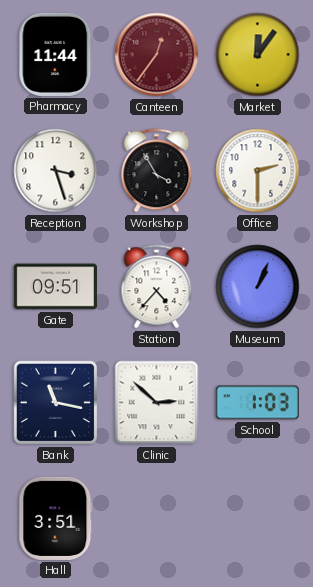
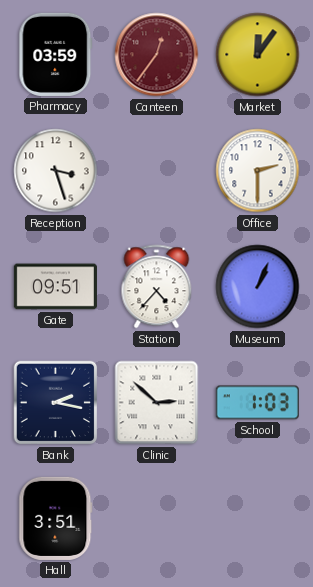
Pharmacy: 11:44 -> 03:59 (56, 54)
Workshop: 3:55 -> none (157, 171)
Bank: 11:17 -> 2:17 (56, 403)
